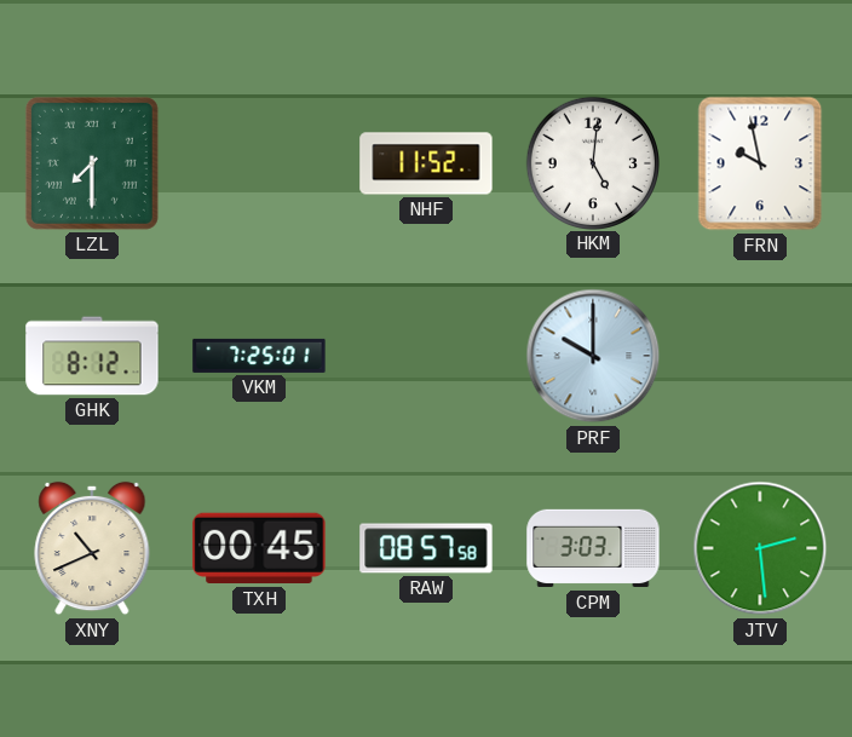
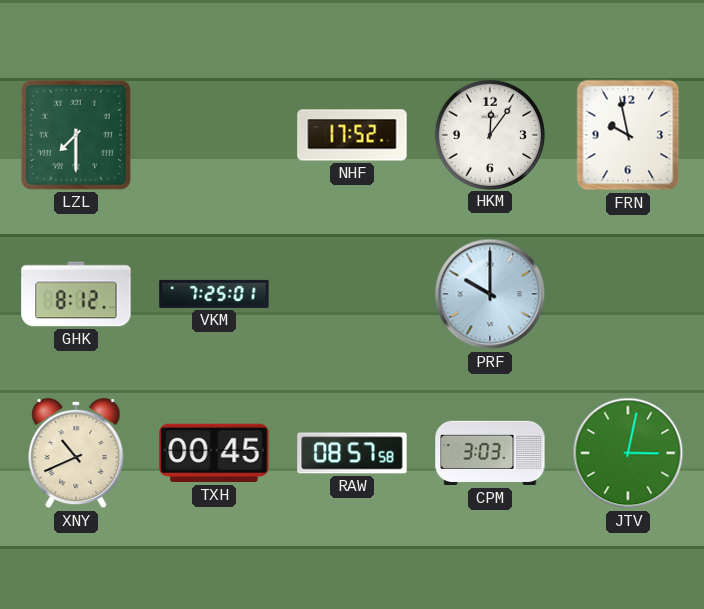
NHF: 11:52 -> 17:52 (352, 135)
HKM: 5:01 -> 12:06 (489, 134)
JTV: 2:29 -> 3:02 (628, 453)
